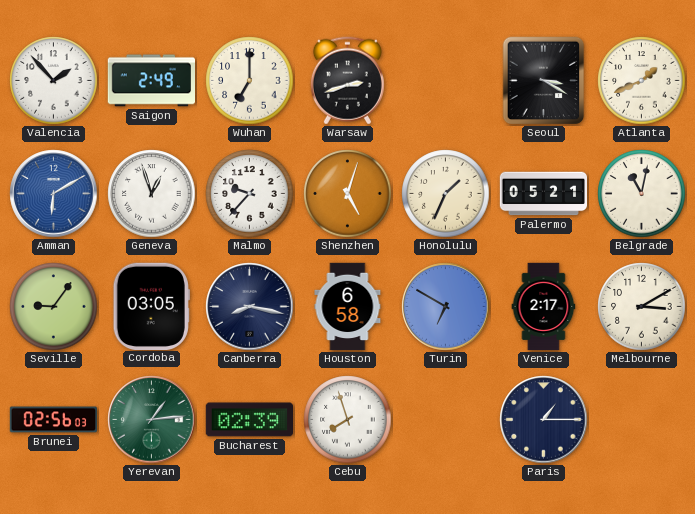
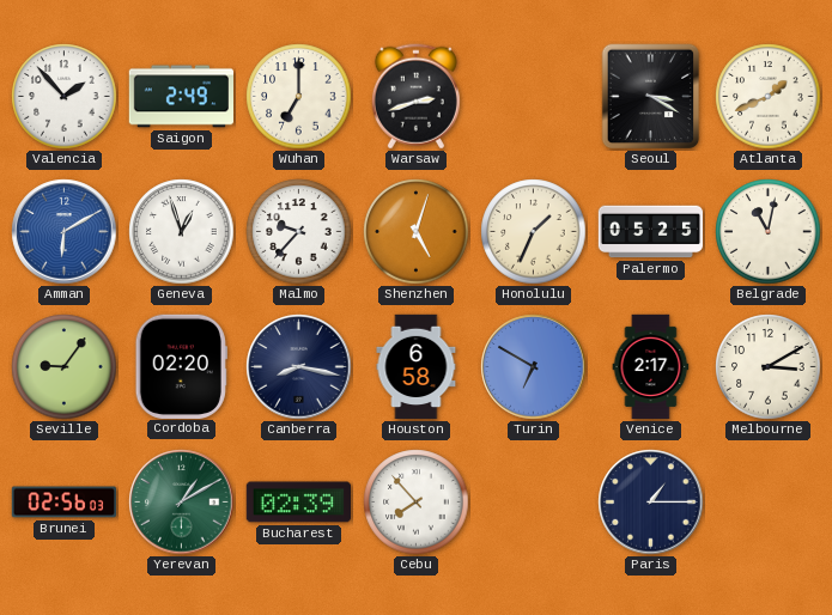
Palermo: 05:21 -> 05:25 (651, 232)
Cordoba: 03:05 -> 02:20 (181, 366)
Yerevan: 1:14 -> 1:10 (182, 503)
Cebu: 7:57 -> 7:53 (417, 503)
